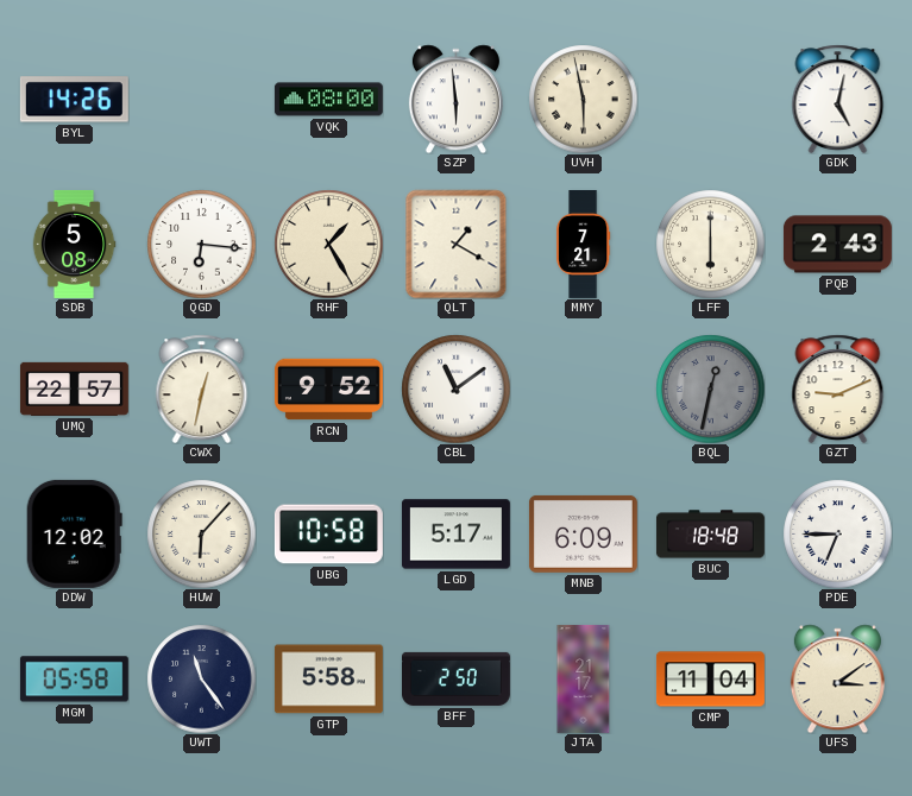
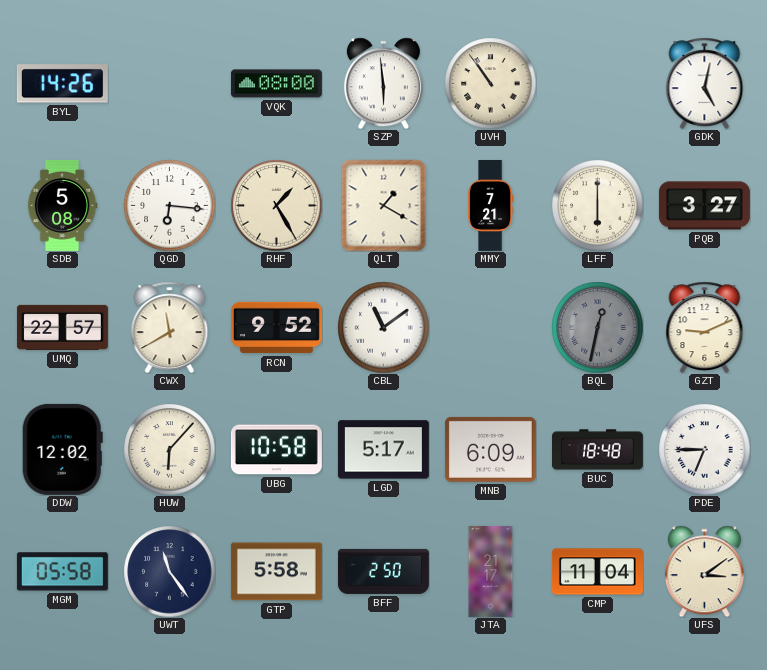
UVH: 5:58 -> 10:54 (490, 83)
PQB: 2:43 -> 3:27 (704, 206)
CWX: 12:32 -> 11:40 (170, 327)
